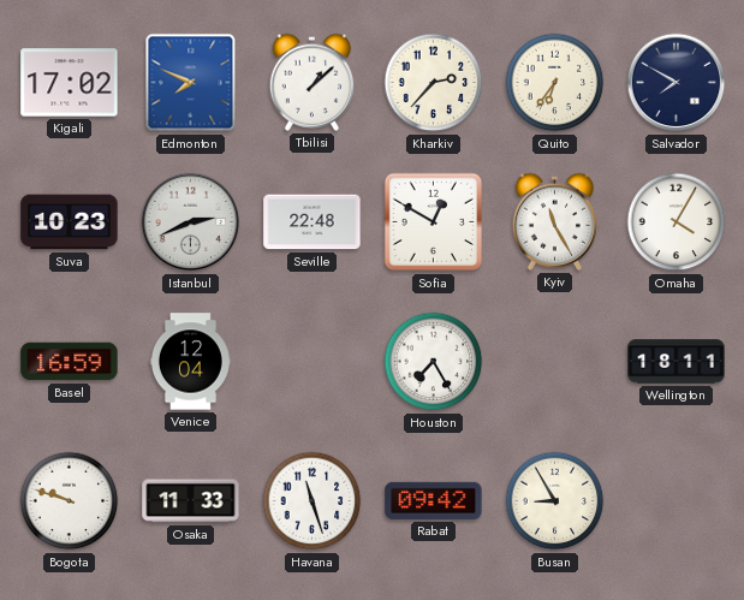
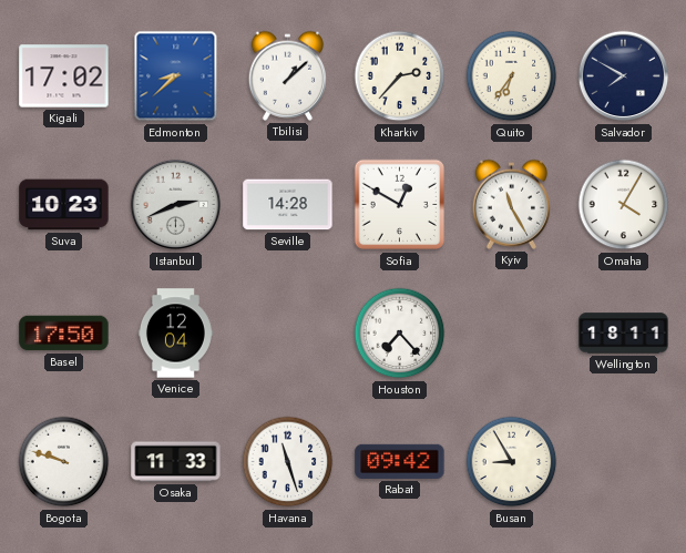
Edmonton: 7:49 -> 8:38 (176, 76)
Seville: 22:48 -> 14:28 (288, 205)
Basel: 16:59 -> 17:50 (64, 334)
Houston: 7:25 -> 7:23 (400, 334)
